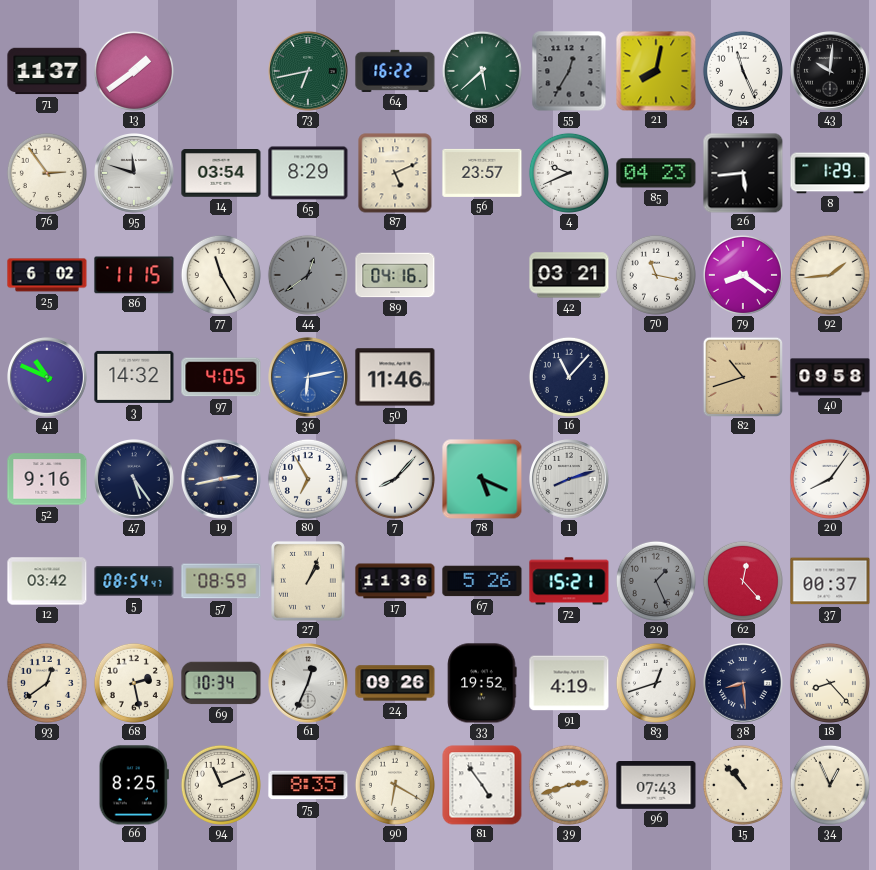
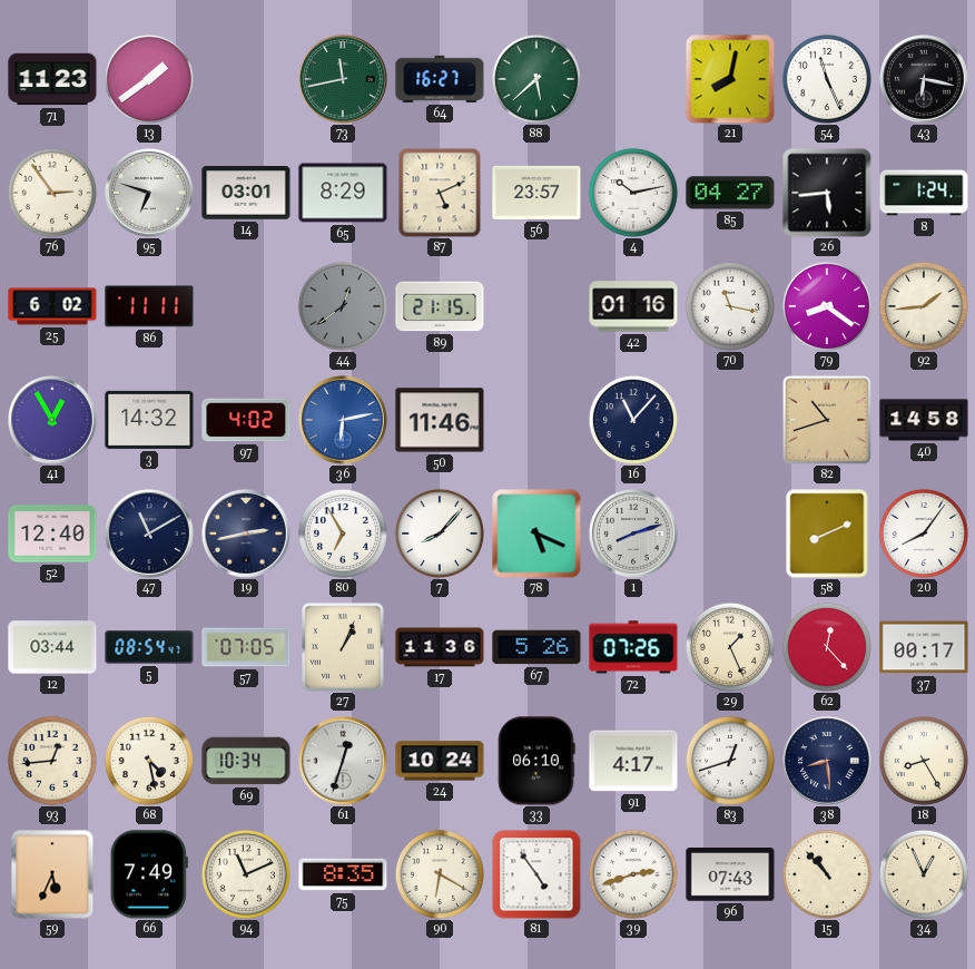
71: 11:37 -> 11:23 (52, 79)
73: 6:43 -> 11:43 (344, 80)
64: 16:22 -> 16:27 (440, 79)
55: 12:35 -> none (569, 71)
43: 10:01 -> 6:17 (925, 80)
95: 11:48 -> 6:48 (150, 194)
14: 03:54 -> 03:01 (246, 193)
4: 9:41 -> 10:13 (633, 193)
85: 04:23 -> 04:27 (730, 193)
8: 1:29 -> 1:24 (924, 193)
86: 11:15 -> 11:11 (149, 306)
77: 11:25 -> none (221, 275)
89: 04:16 -> 21:15 (440, 306)
42: 03:21 -> 01:16 (633, 306)
41: 10:49 -> 12:55 (53, 421)
97: 4:05 -> 4:02 (246, 420)
40: 09:58 -> 14:58 (924, 420)
52: 9:16 -> 12:40 (52, 534)
47: 5:24 -> 11:10 (150, 535)
58: none -> 8:11 (827, 534)
12: 03:42 -> 03:44 (52, 647)
57: 08:59 -> 07:05 (246, 647)
72: 15:21 -> 07:26 (633, 647)
29 dial: grey -> cream (730, 647)
37: 00:37 -> 00:17 (924, 647)
93: 12:39 -> 12:44 (52, 761)
68: 2:28 -> 4:28 (149, 761)
61: 12:34 -> 12:33 (344, 762)
24: 09:26 -> 10:24 (440, 761)
33: 19:52 -> 06:10 (536, 761)
91: 4:19 -> 4:17 (633, 761)
18: 8:23 -> 8:25 (924, 761)
59: none -> 5:34 (52, 874)
66: 8:25 -> 7:49 (149, 874)
